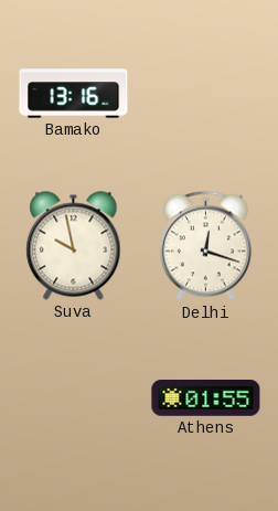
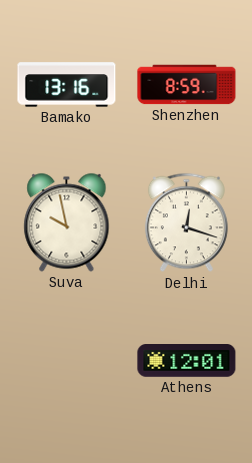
Shenzhen: none -> 8:59 (187, 85)
Athens: 01:55 -> 12:01 (187, 361)
